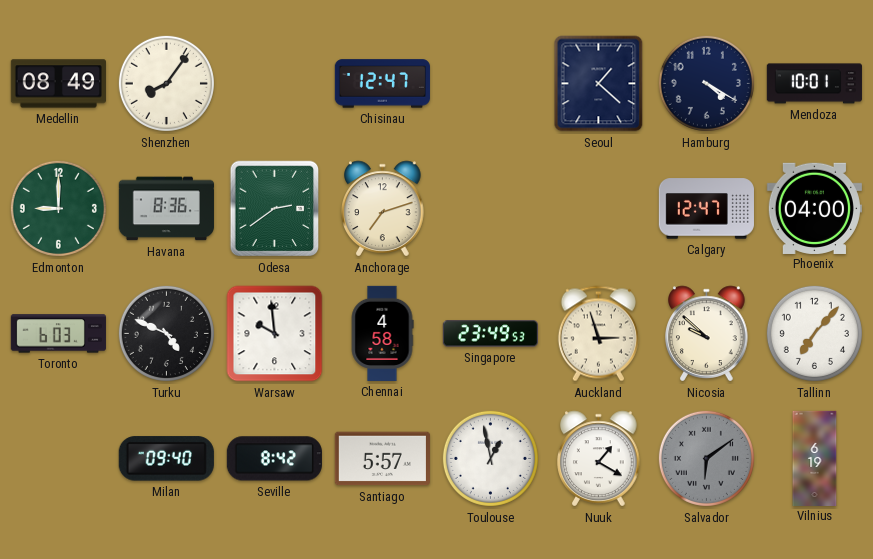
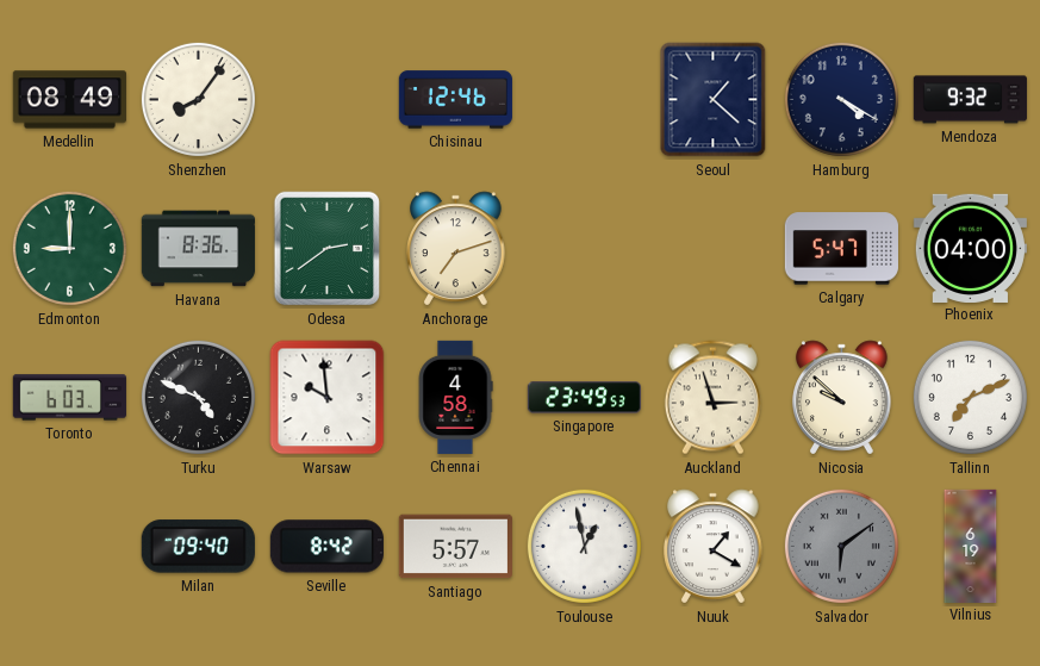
Chisinau: 12:47 -> 12:46 (455, 100)
Mendoza: 10:01 -> 9:32 (970, 100)
Calgary: 12:47 -> 5:47 (841, 249)
Tallinn: 7:07 -> 7:11 (970, 397)
